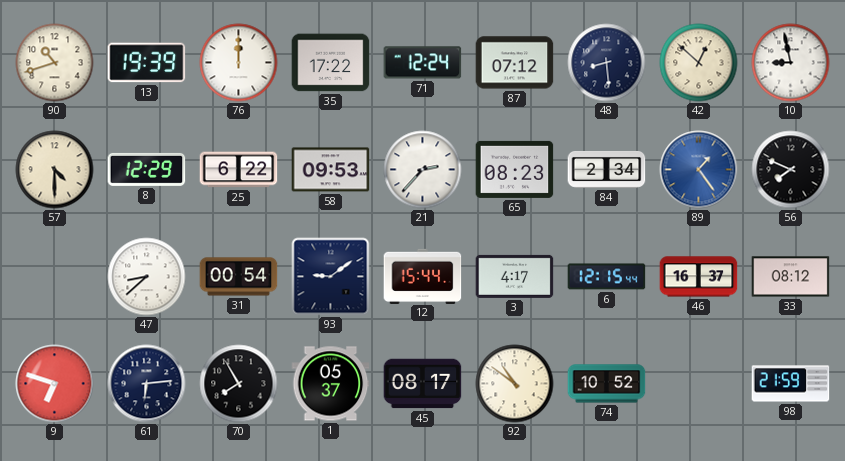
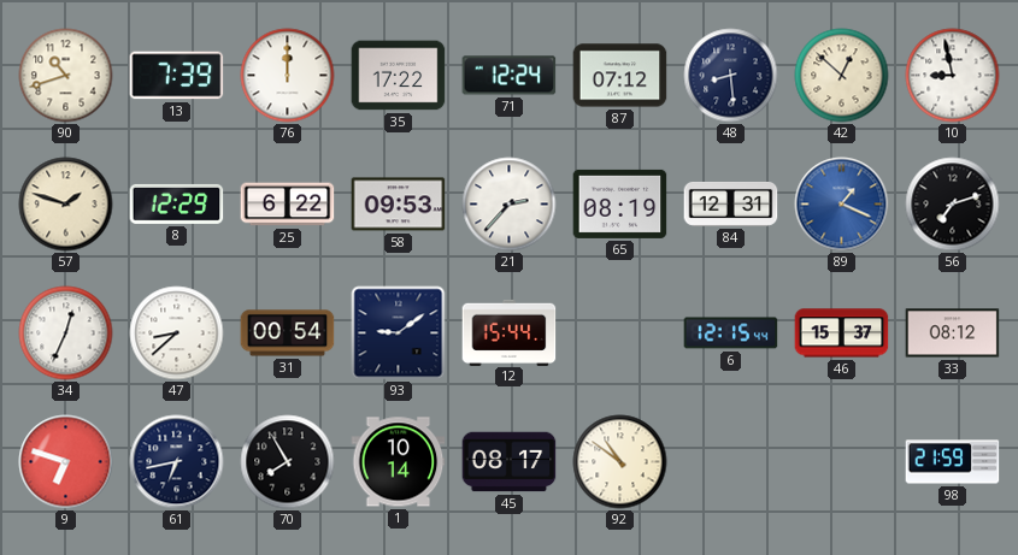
13: 19:39 -> 7:39 (177, 76)
57: 4:30 -> 1:48 (66, 205)
65: 08:23 -> 08:19 (620, 203)
84: 2:34 -> 12:31 (731, 203)
89: 1:24 -> 1:19 (842, 205)
56: 7:49 -> 7:12 (953, 205)
34: none -> 12:34 (66, 333)
3: 4:17 -> none (515, 276)
46: 16:37 -> 15:37 (842, 333)
61: 6:14 -> 6:43 (177, 462)
1: 05:37 -> 10:14 (399, 462)
74: 10:52 -> none (607, 384)
